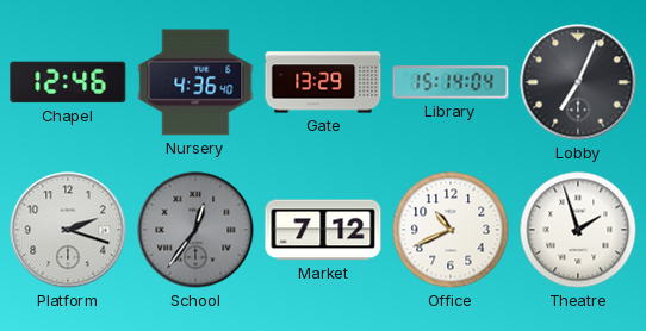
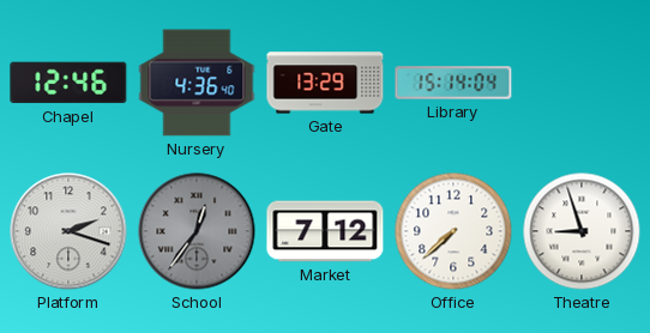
Lobby: 7:04 -> none (578, 82)
Office: 10:41 -> 7:38 (453, 231)
Theatre: 1:57 -> 8:57 (582, 231)
